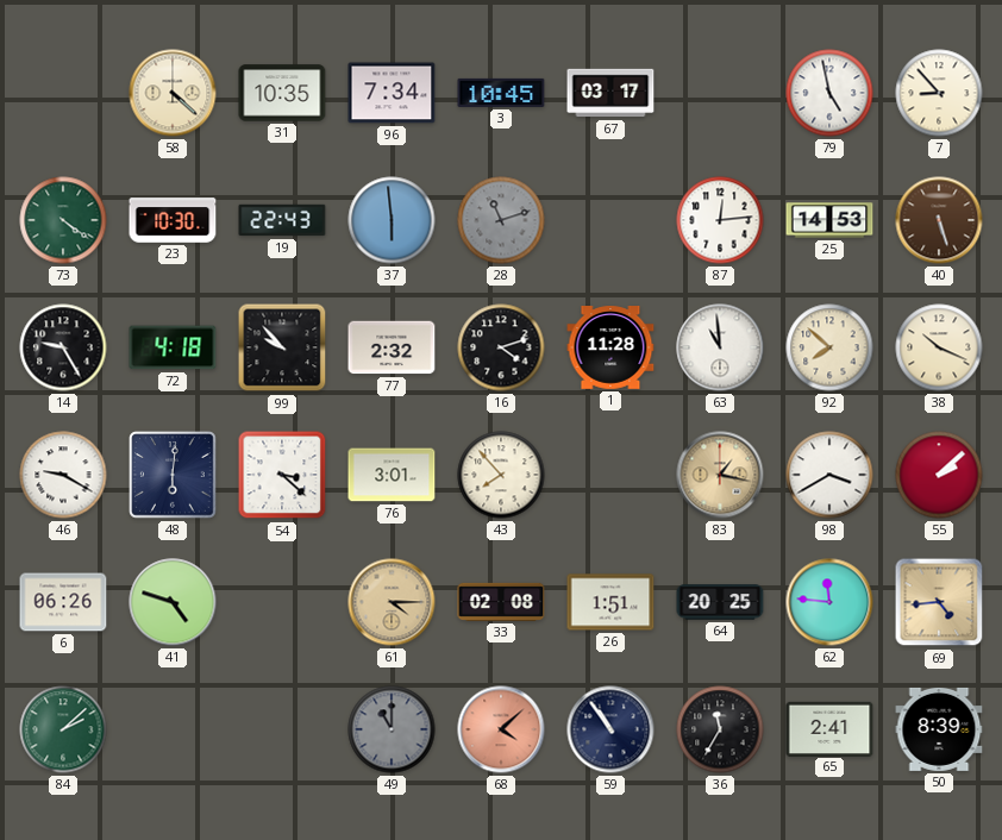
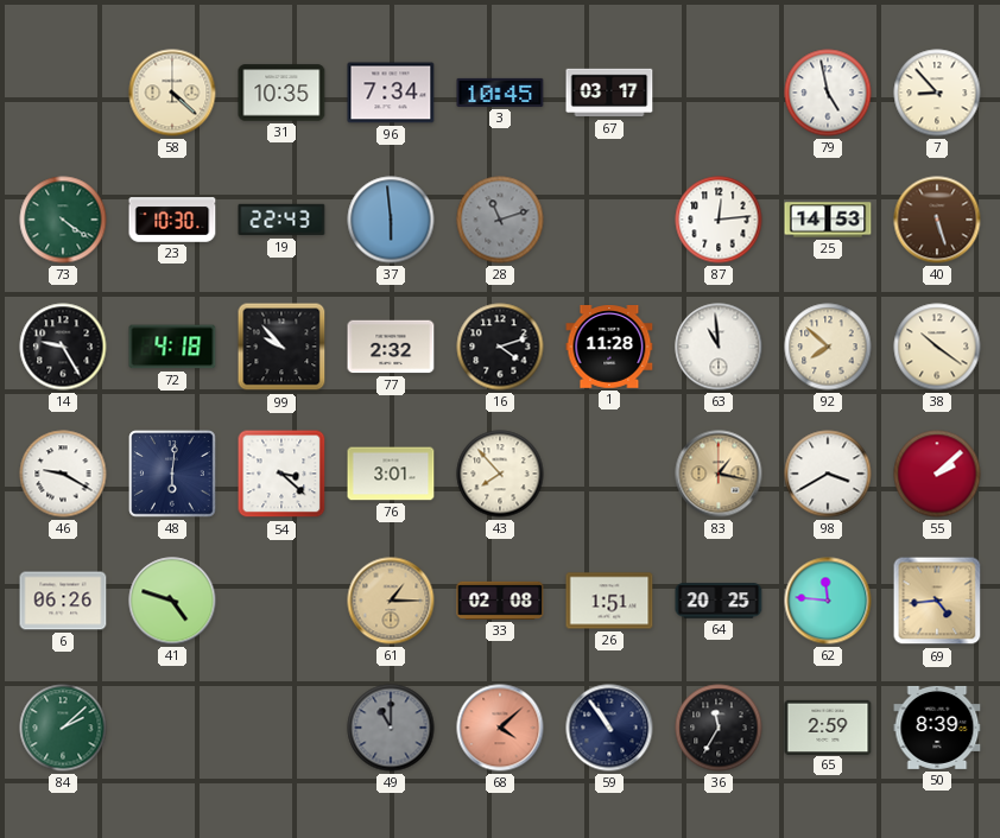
38: 10:19 -> 10:21 (937, 347)
61: 4:15 -> 1:15 (391, 601)
65: 2:41 -> 2:59 (828, 726)
